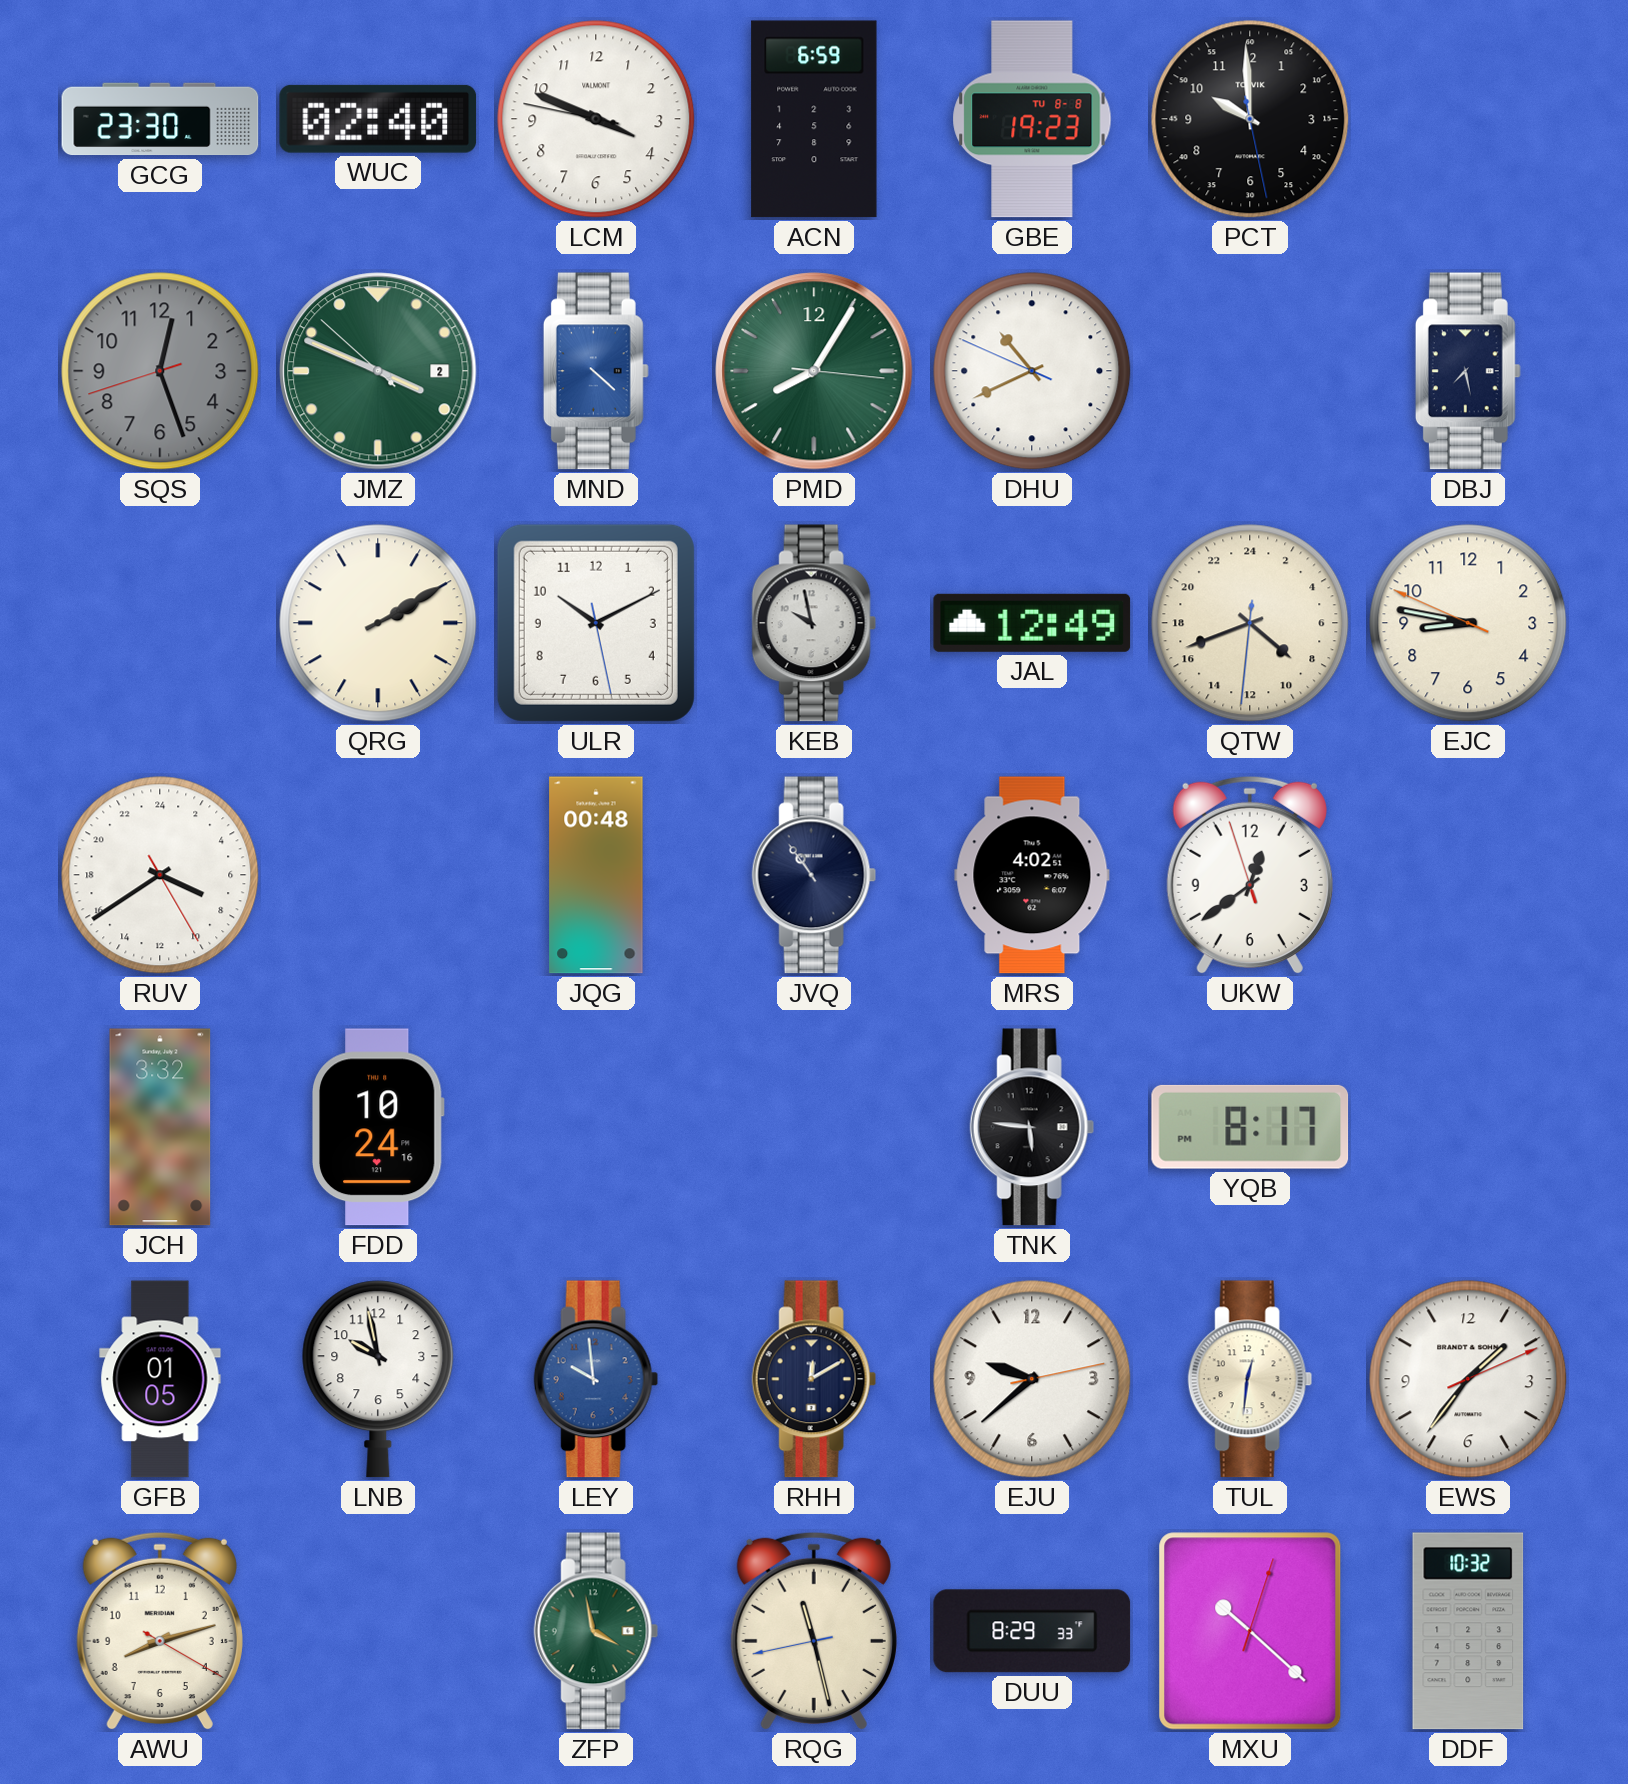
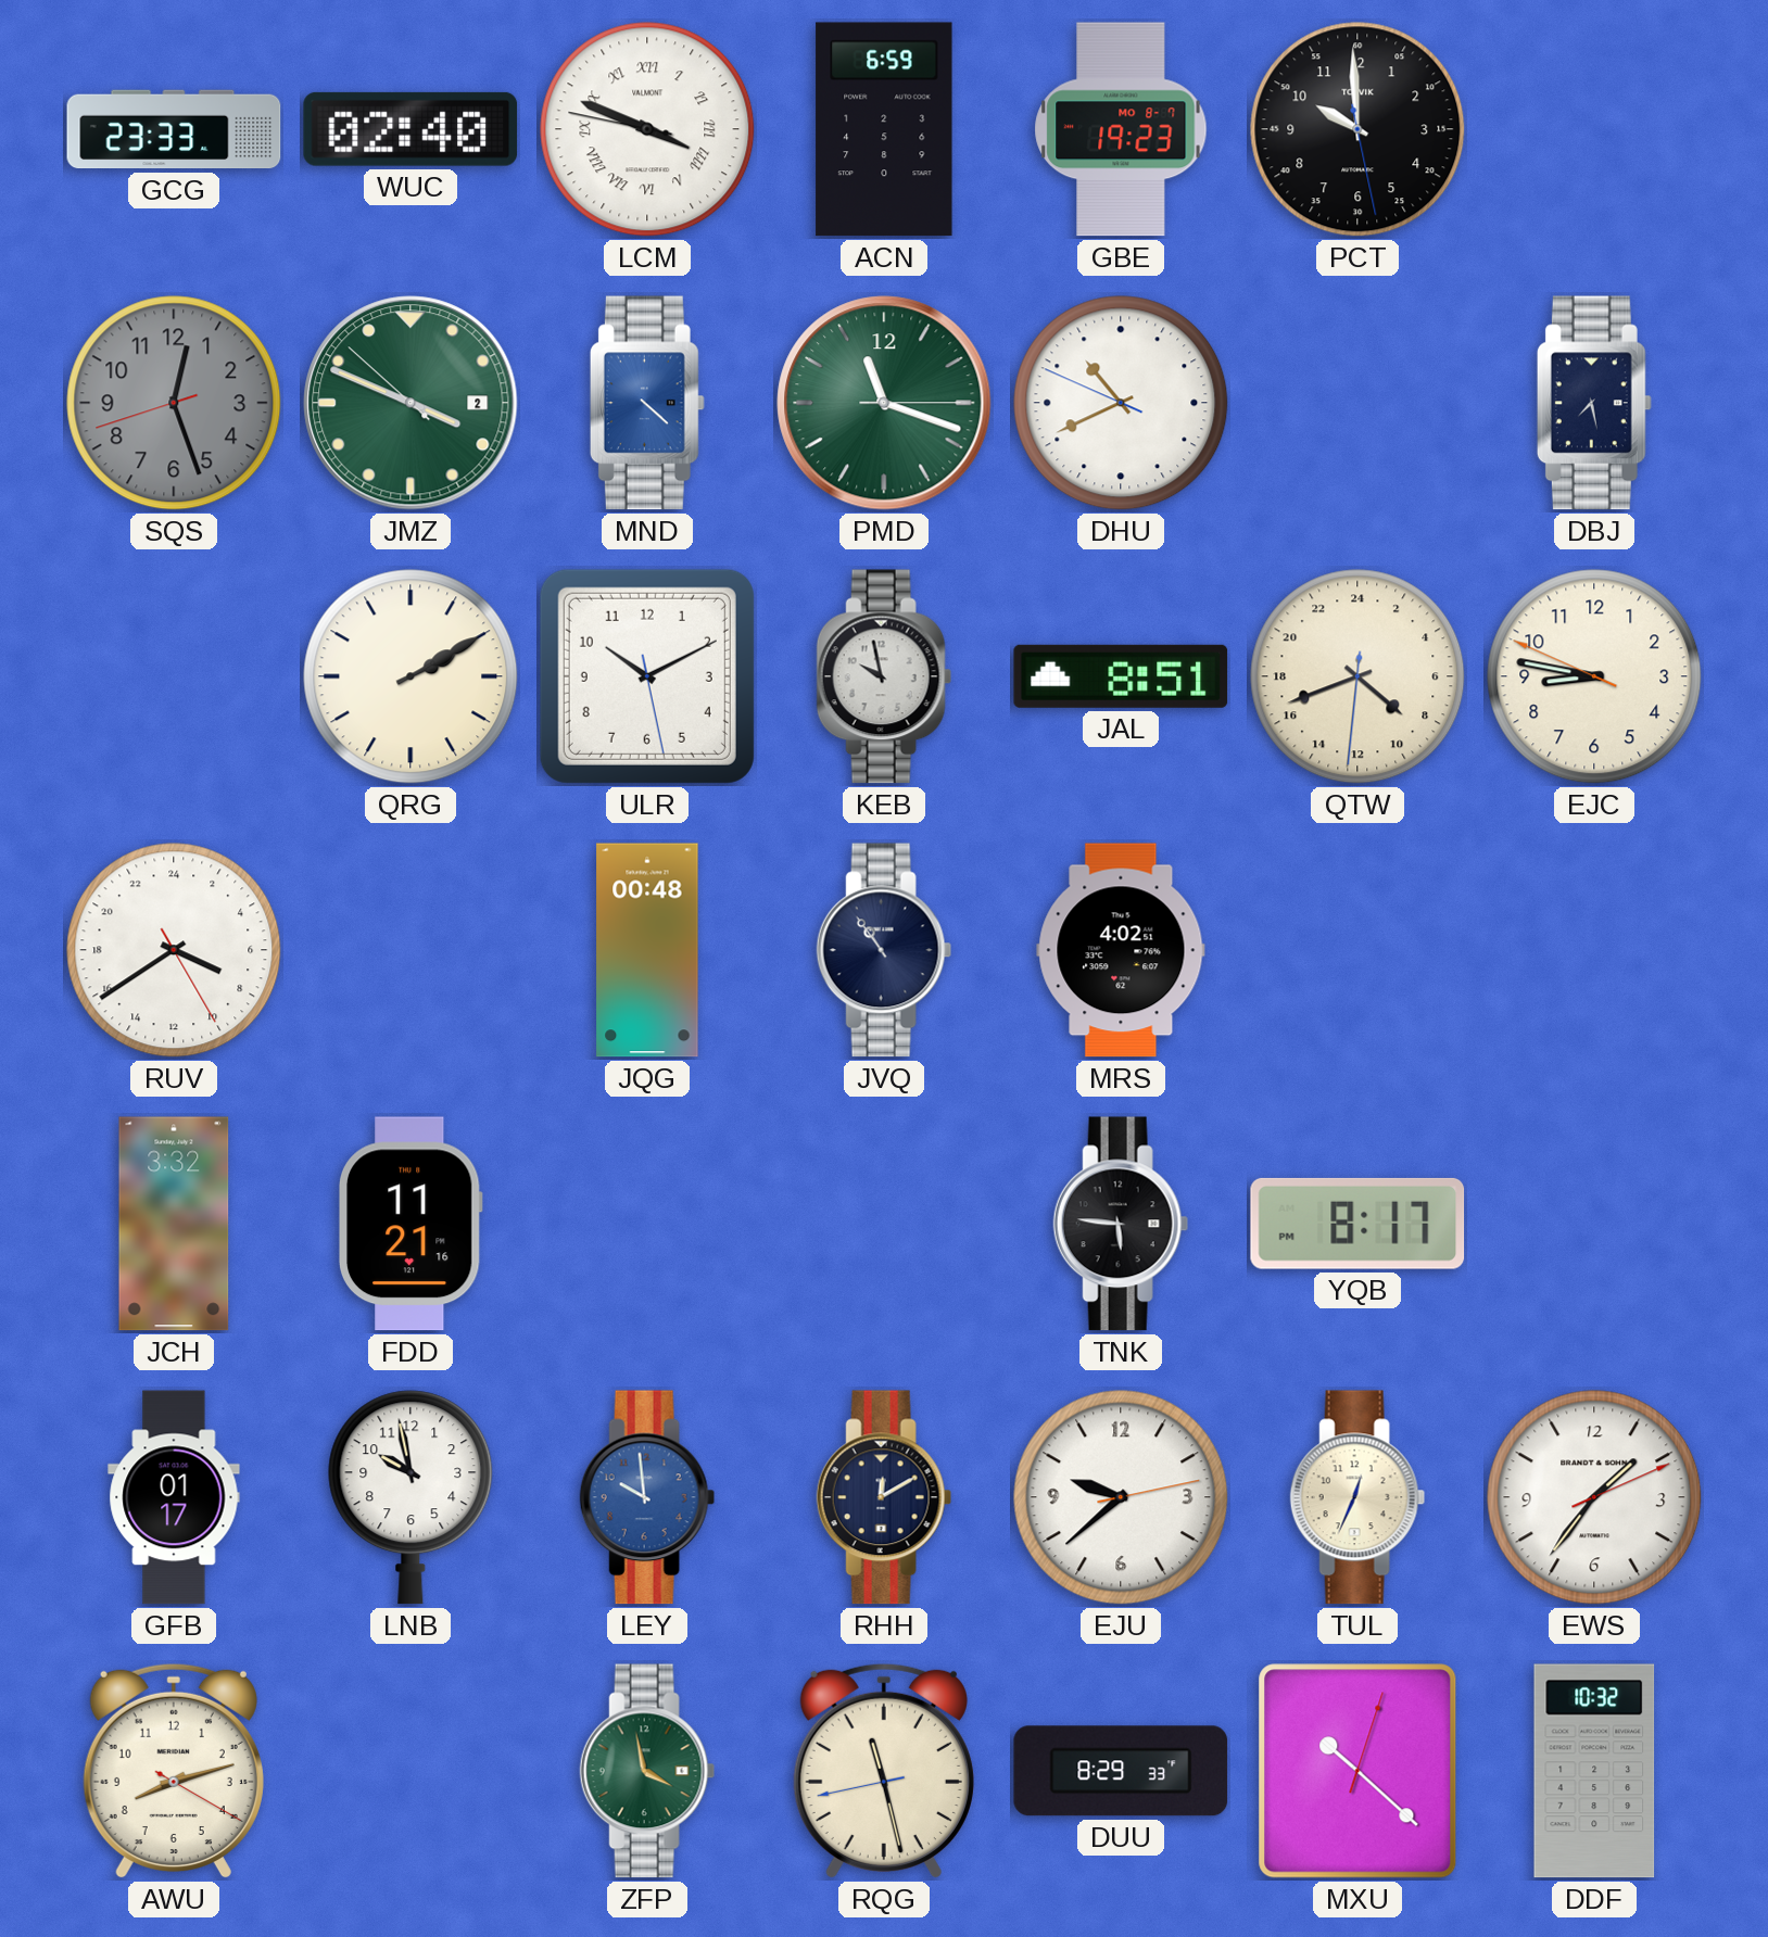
GCG: 23:30 -> 23:33 (174, 129)
LCM numerals: Arabic -> Roman (647, 129)
GBE date: TU 8-8 -> MO 8-7 (1121, 129)
PMD: 8:05 -> 11:18 (884, 403)
JAL: 12:49 -> 8:51 (1121, 676)
UKW: 12:38 -> none (1250, 875)
FDD: 10:24 -> 11:21 (411, 1224)
GFB: 01:05 -> 01:17 (174, 1497)
TUL: 12:31 -> 12:34 (1357, 1497)
